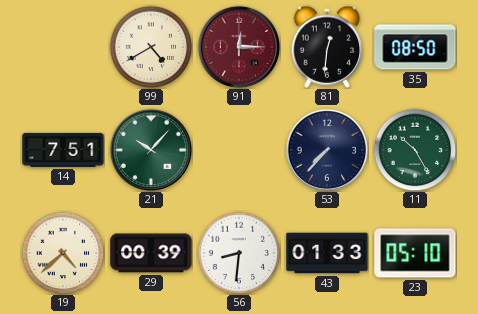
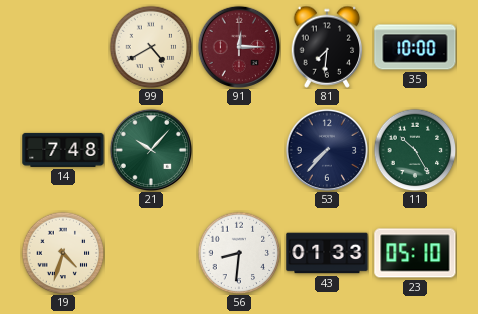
81: 12:31 -> 7:31 (327, 47)
35: 08:50 -> 10:00 (415, 47)
14: 7:51 -> 7:48 (63, 150)
19: 4:38 -> 4:33 (63, 253)
29: 00:39 -> none (151, 253)
